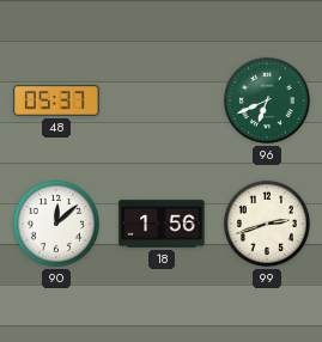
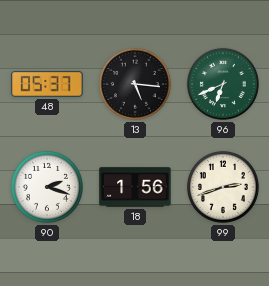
13: none -> 5:16 (135, 84)
90: 12:08 -> 2:18 (47, 187)
